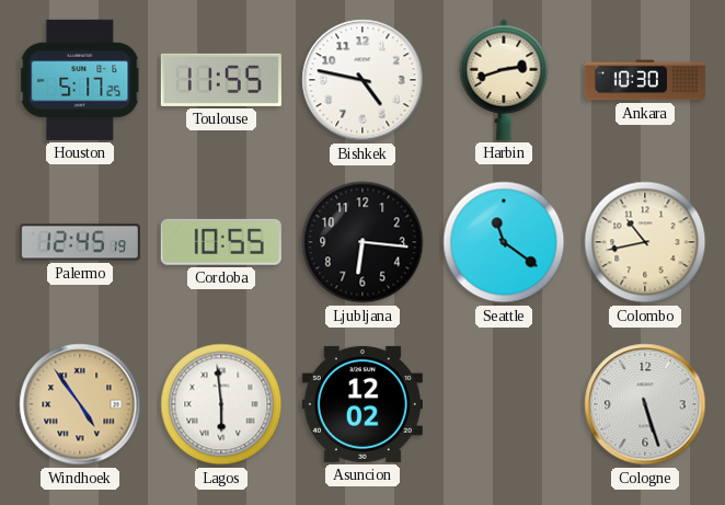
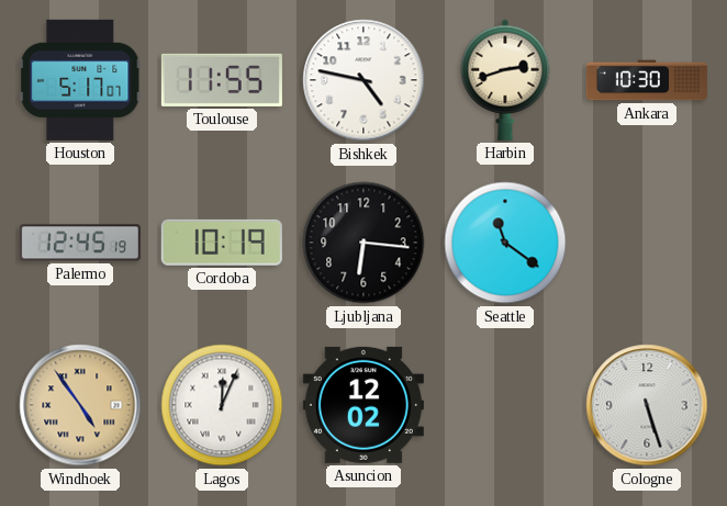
Houston: 5:17:25 -> 5:17:07 (80, 80)
Cordoba: 10:55 -> 10:19 (222, 243)
Colombo: 10:43 -> none (645, 242)
Lagos: 5:59 -> 12:04 (222, 405)
